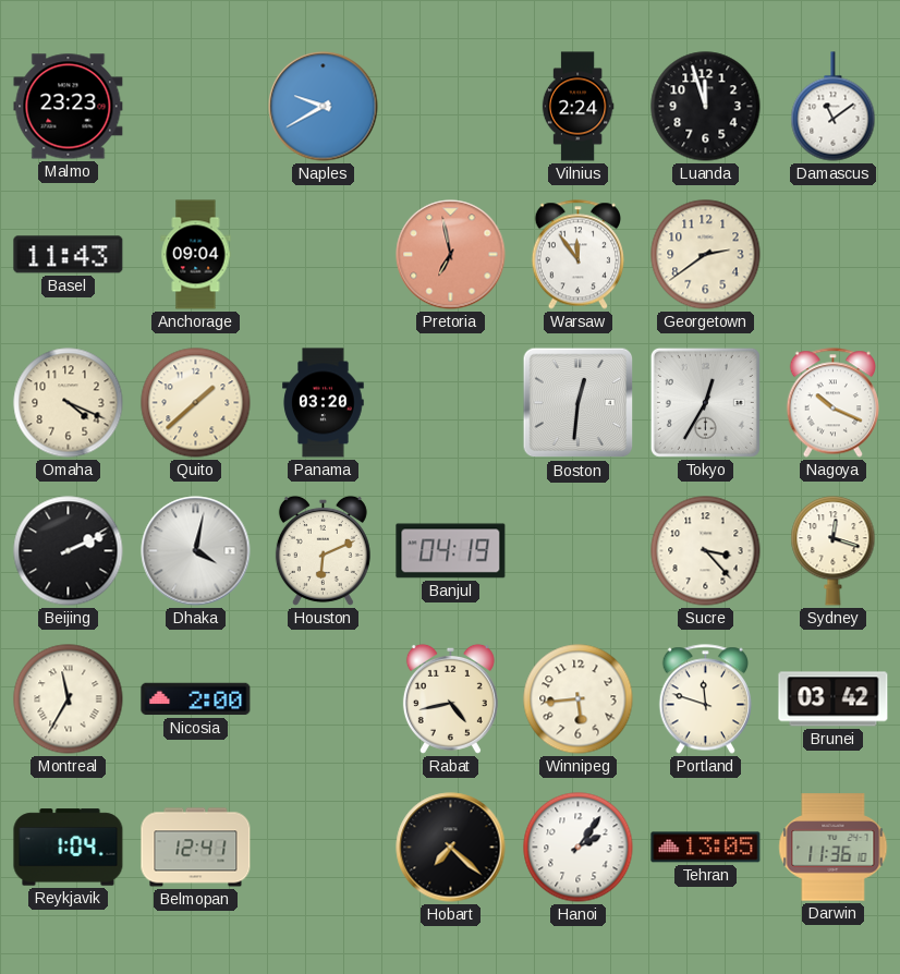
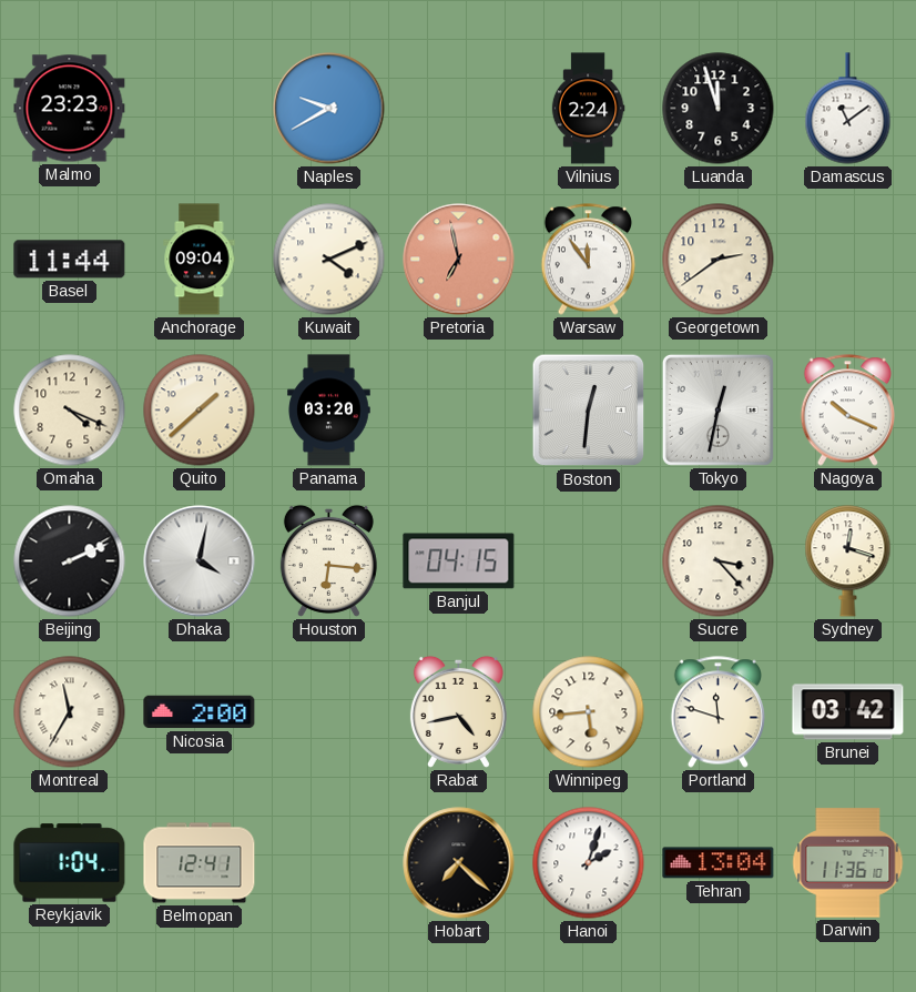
Basel: 11:43 -> 11:44 (70, 260)
Kuwait: none -> 4:11 (329, 260)
Tokyo: 12:35 -> 12:32 (717, 409)
Houston: 6:11 -> 6:16 (328, 560)
Banjul: 04:19 -> 04:15 (459, 561)
Hanoi: 2:06 -> 2:03 (589, 863)
Tehran: 13:05 -> 13:04 (719, 863)
